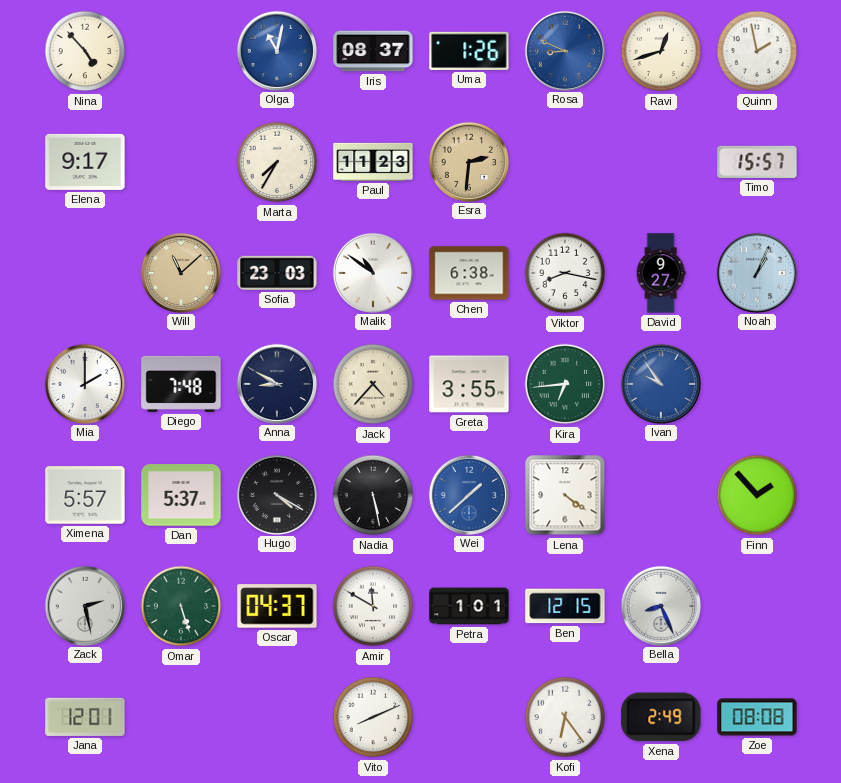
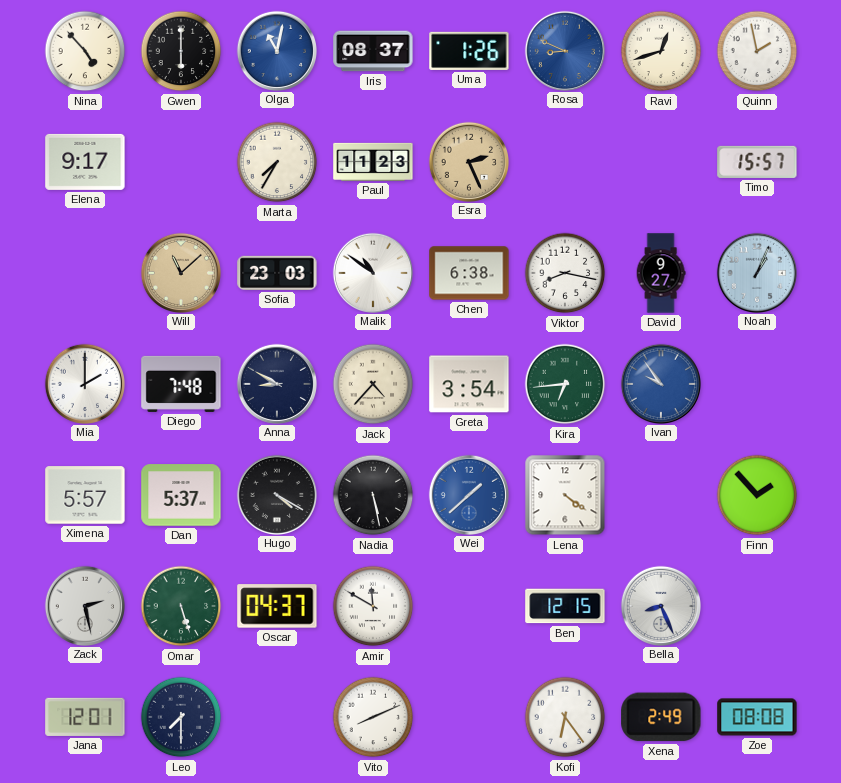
Gwen: none -> 6:00 (181, 51)
Esra: 2:31 -> 2:26 (468, 161)
Greta: 3:55 -> 3:54 (469, 384)
Petra: 1:01 -> none (469, 606)
Leo: none -> 7:30 (181, 717)
